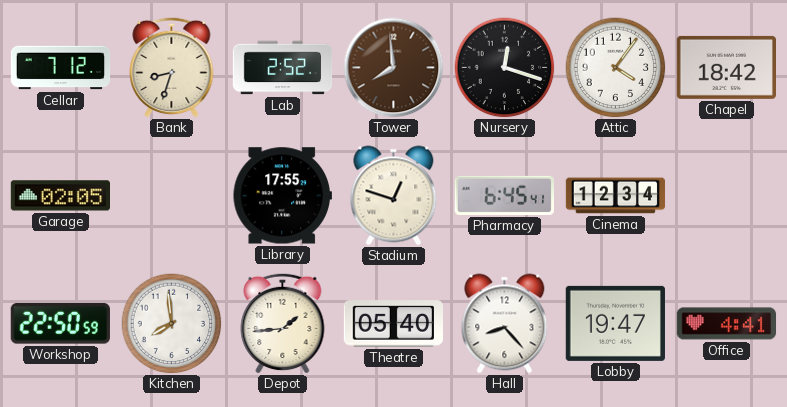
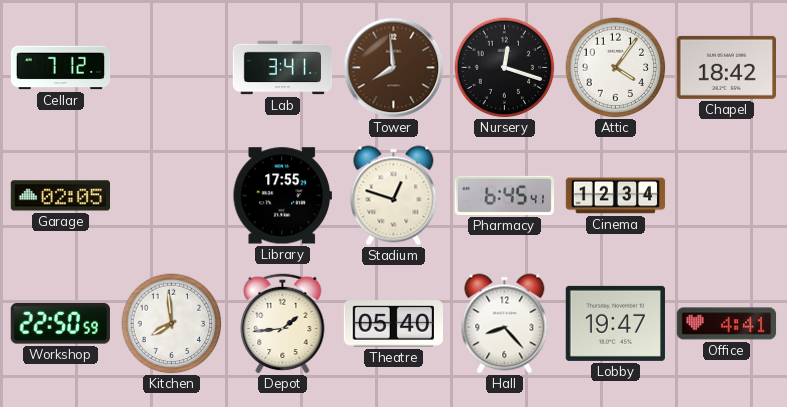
Bank: 8:33 -> none (172, 67)
Lab: 2:52 -> 3:41 (283, 68)
